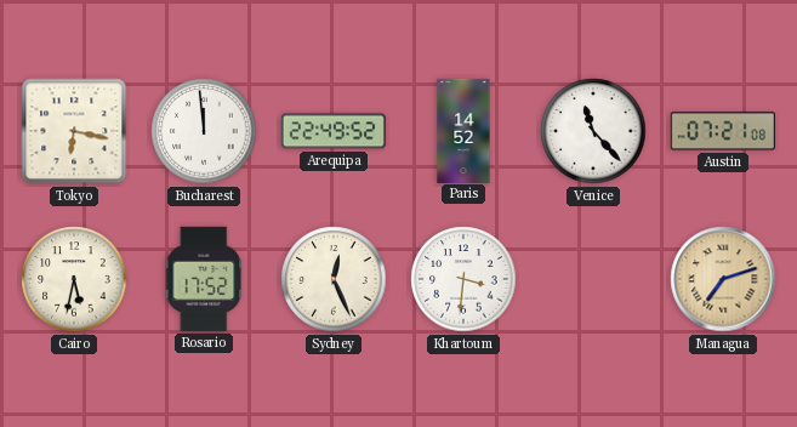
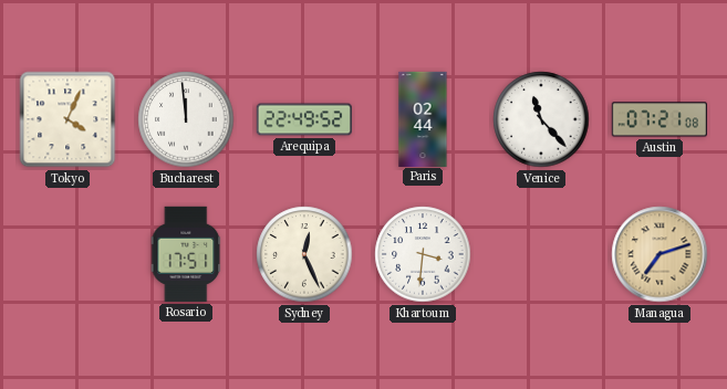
Tokyo: 6:17 -> 4:04 (67, 119)
Paris: 14:52 -> 02:44 (423, 118)
Cairo: 5:32 -> none (74, 279)
Rosario: 17:52 -> 17:51 (186, 254)
